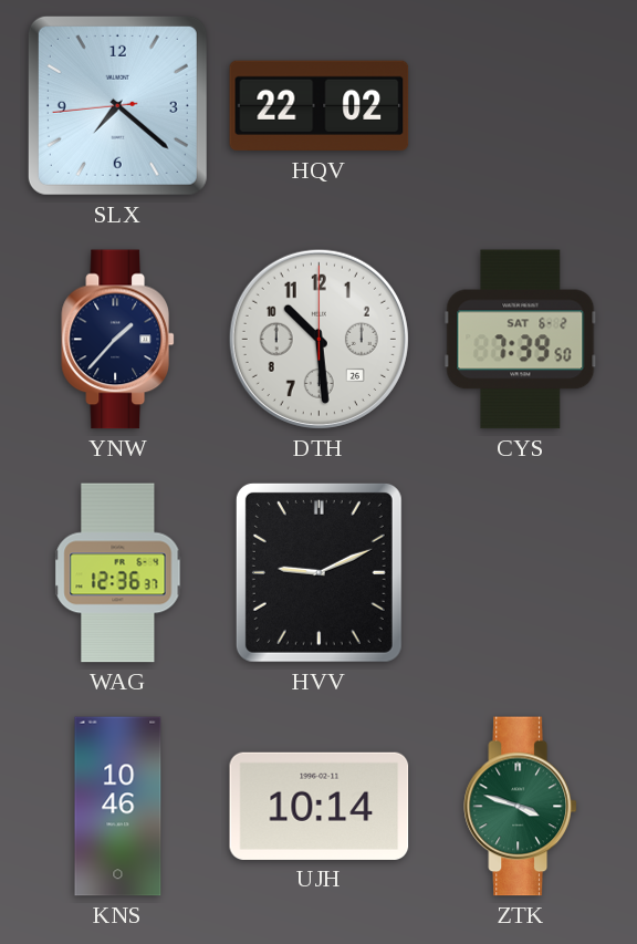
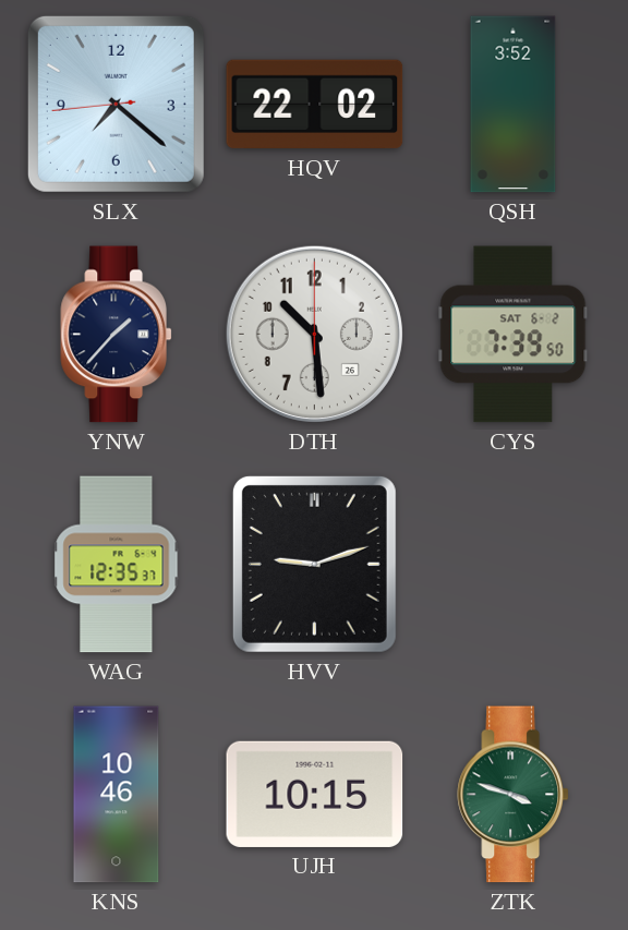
QSH: none -> 3:52 (514, 105)
WAG: 12:36 -> 12:35 (117, 565)
HVV: 9:11 -> 9:12 (314, 564)
UJH: 10:14 -> 10:15 (315, 794)
